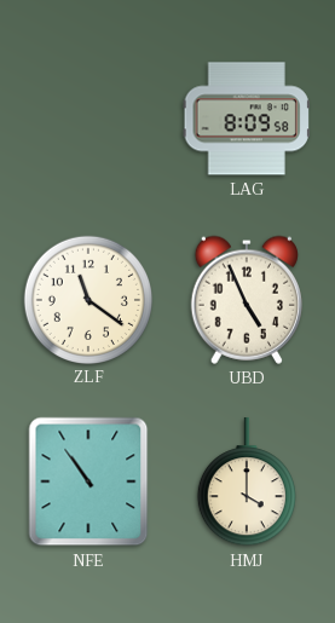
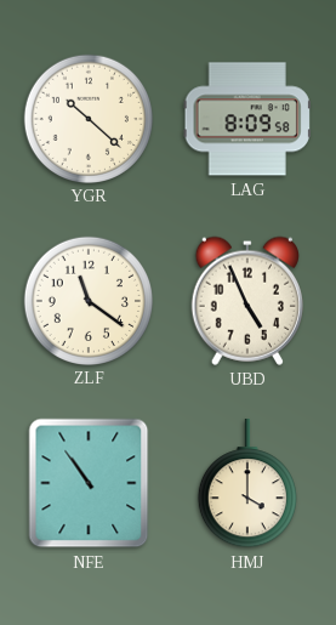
YGR: none -> 10:22 (87, 118)
